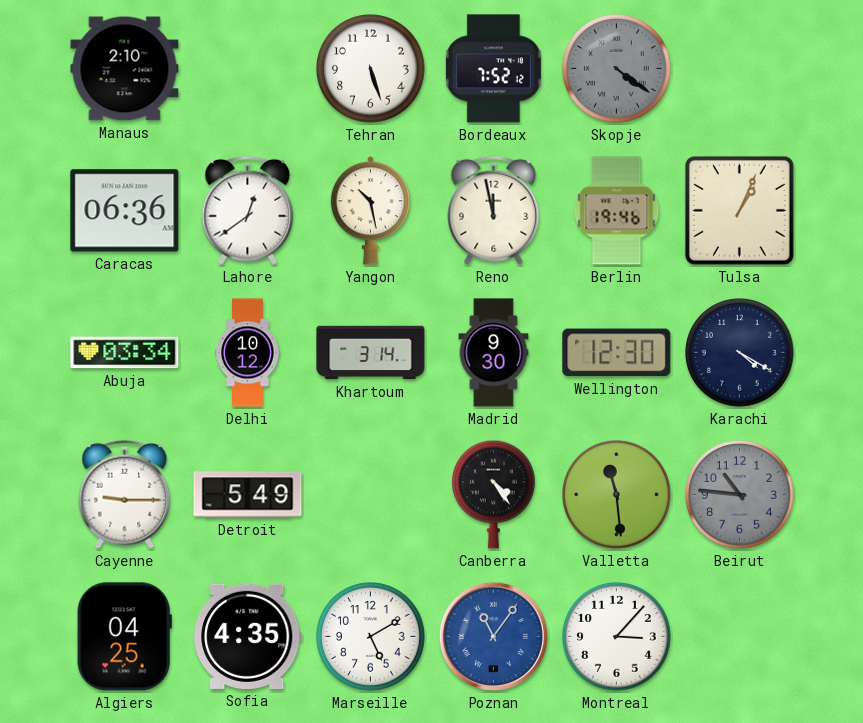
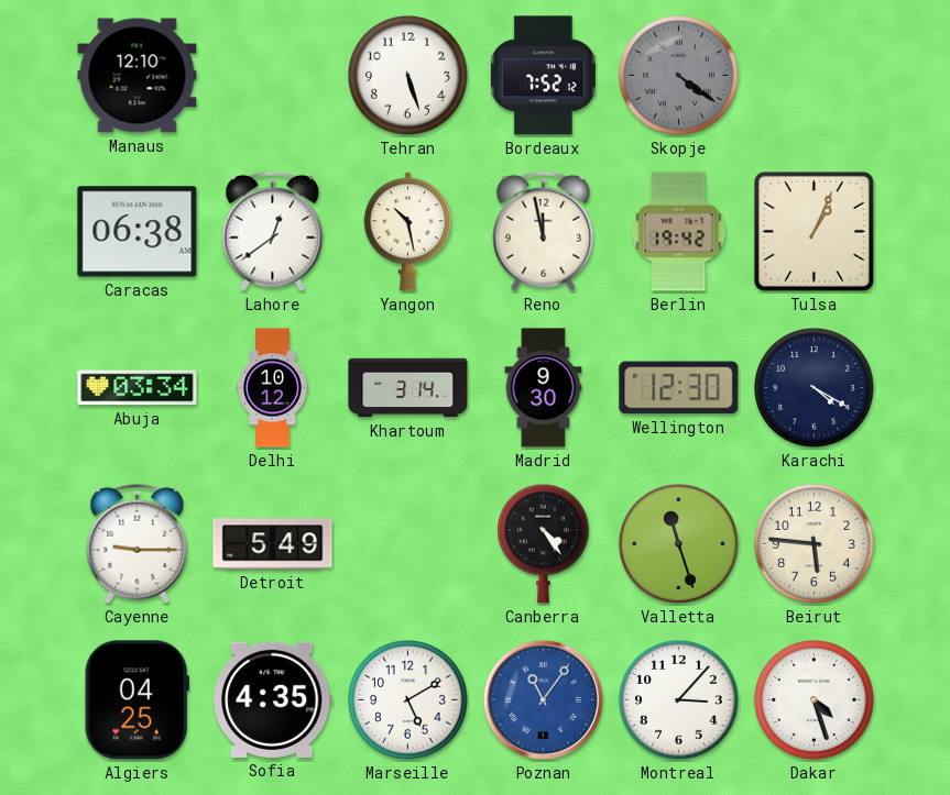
Manaus: 2:10 -> 12:10 (138, 76)
Caracas: 06:36 -> 06:38 (138, 232)
Berlin: 19:46 -> 19:42 (679, 232)
Valletta: 11:29 -> 11:27 (679, 544)
Beirut: 10:46 -> 5:46 (815, 544)
Beirut dial: grey -> cream (815, 544)
Dakar: none -> 4:27 (815, 700)
